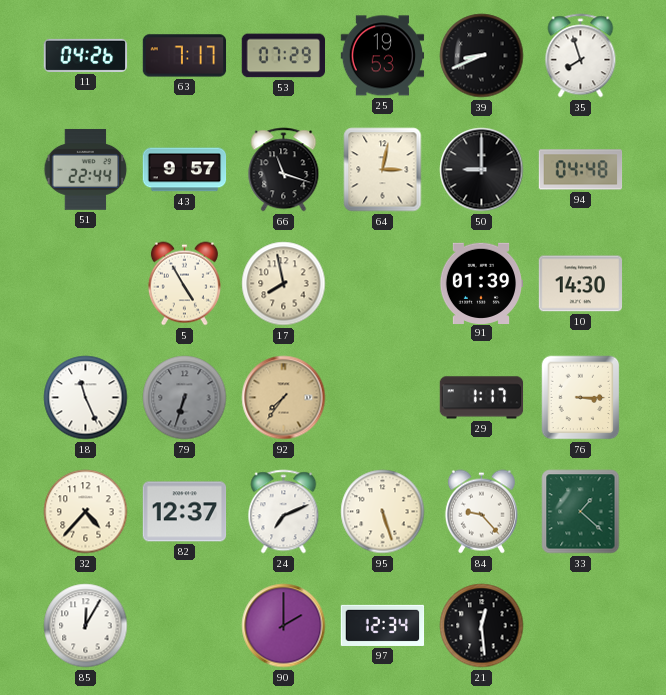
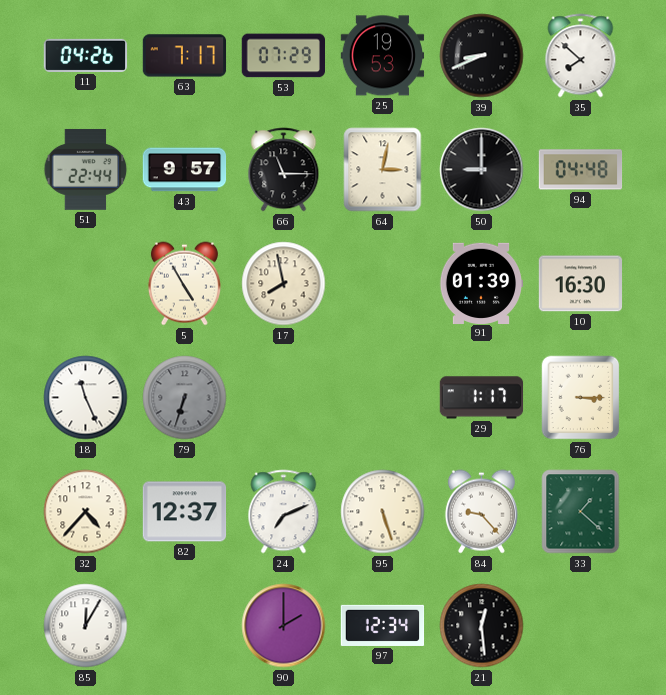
35: 7:57 -> 7:52 (581, 56)
66: 11:18 -> 11:15 (284, 170)
10: 14:30 -> 16:30 (581, 284)
92: 7:36 -> none (284, 398)
